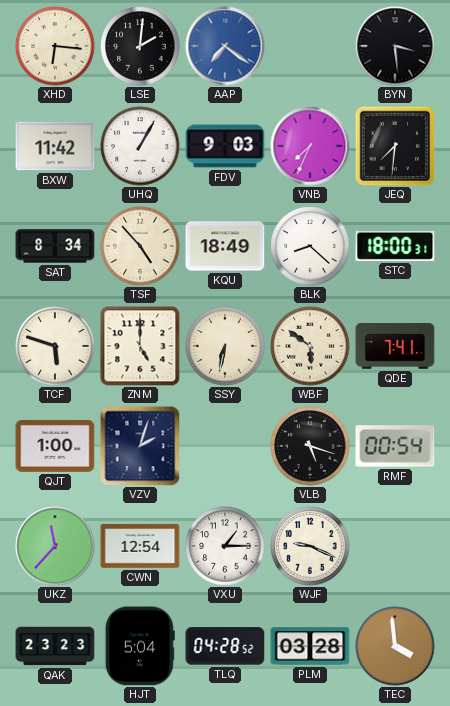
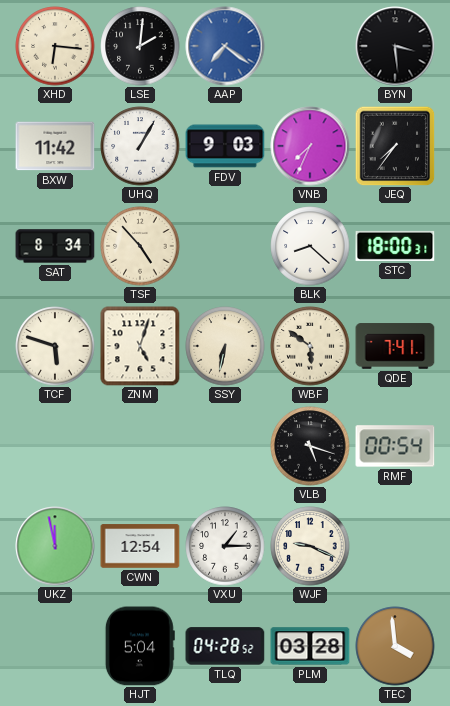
JEQ: 7:31 -> 7:36 (395, 146)
KQU: 18:49 -> none (225, 246)
ZNM: 5:00 -> 5:03 (140, 346)
QJT: 1:00 -> none (55, 446)
VZV: 2:03 -> none (140, 446)
UKZ: 11:37 -> 11:58 (55, 546)
QAK: 23:23 -> none (55, 646)
